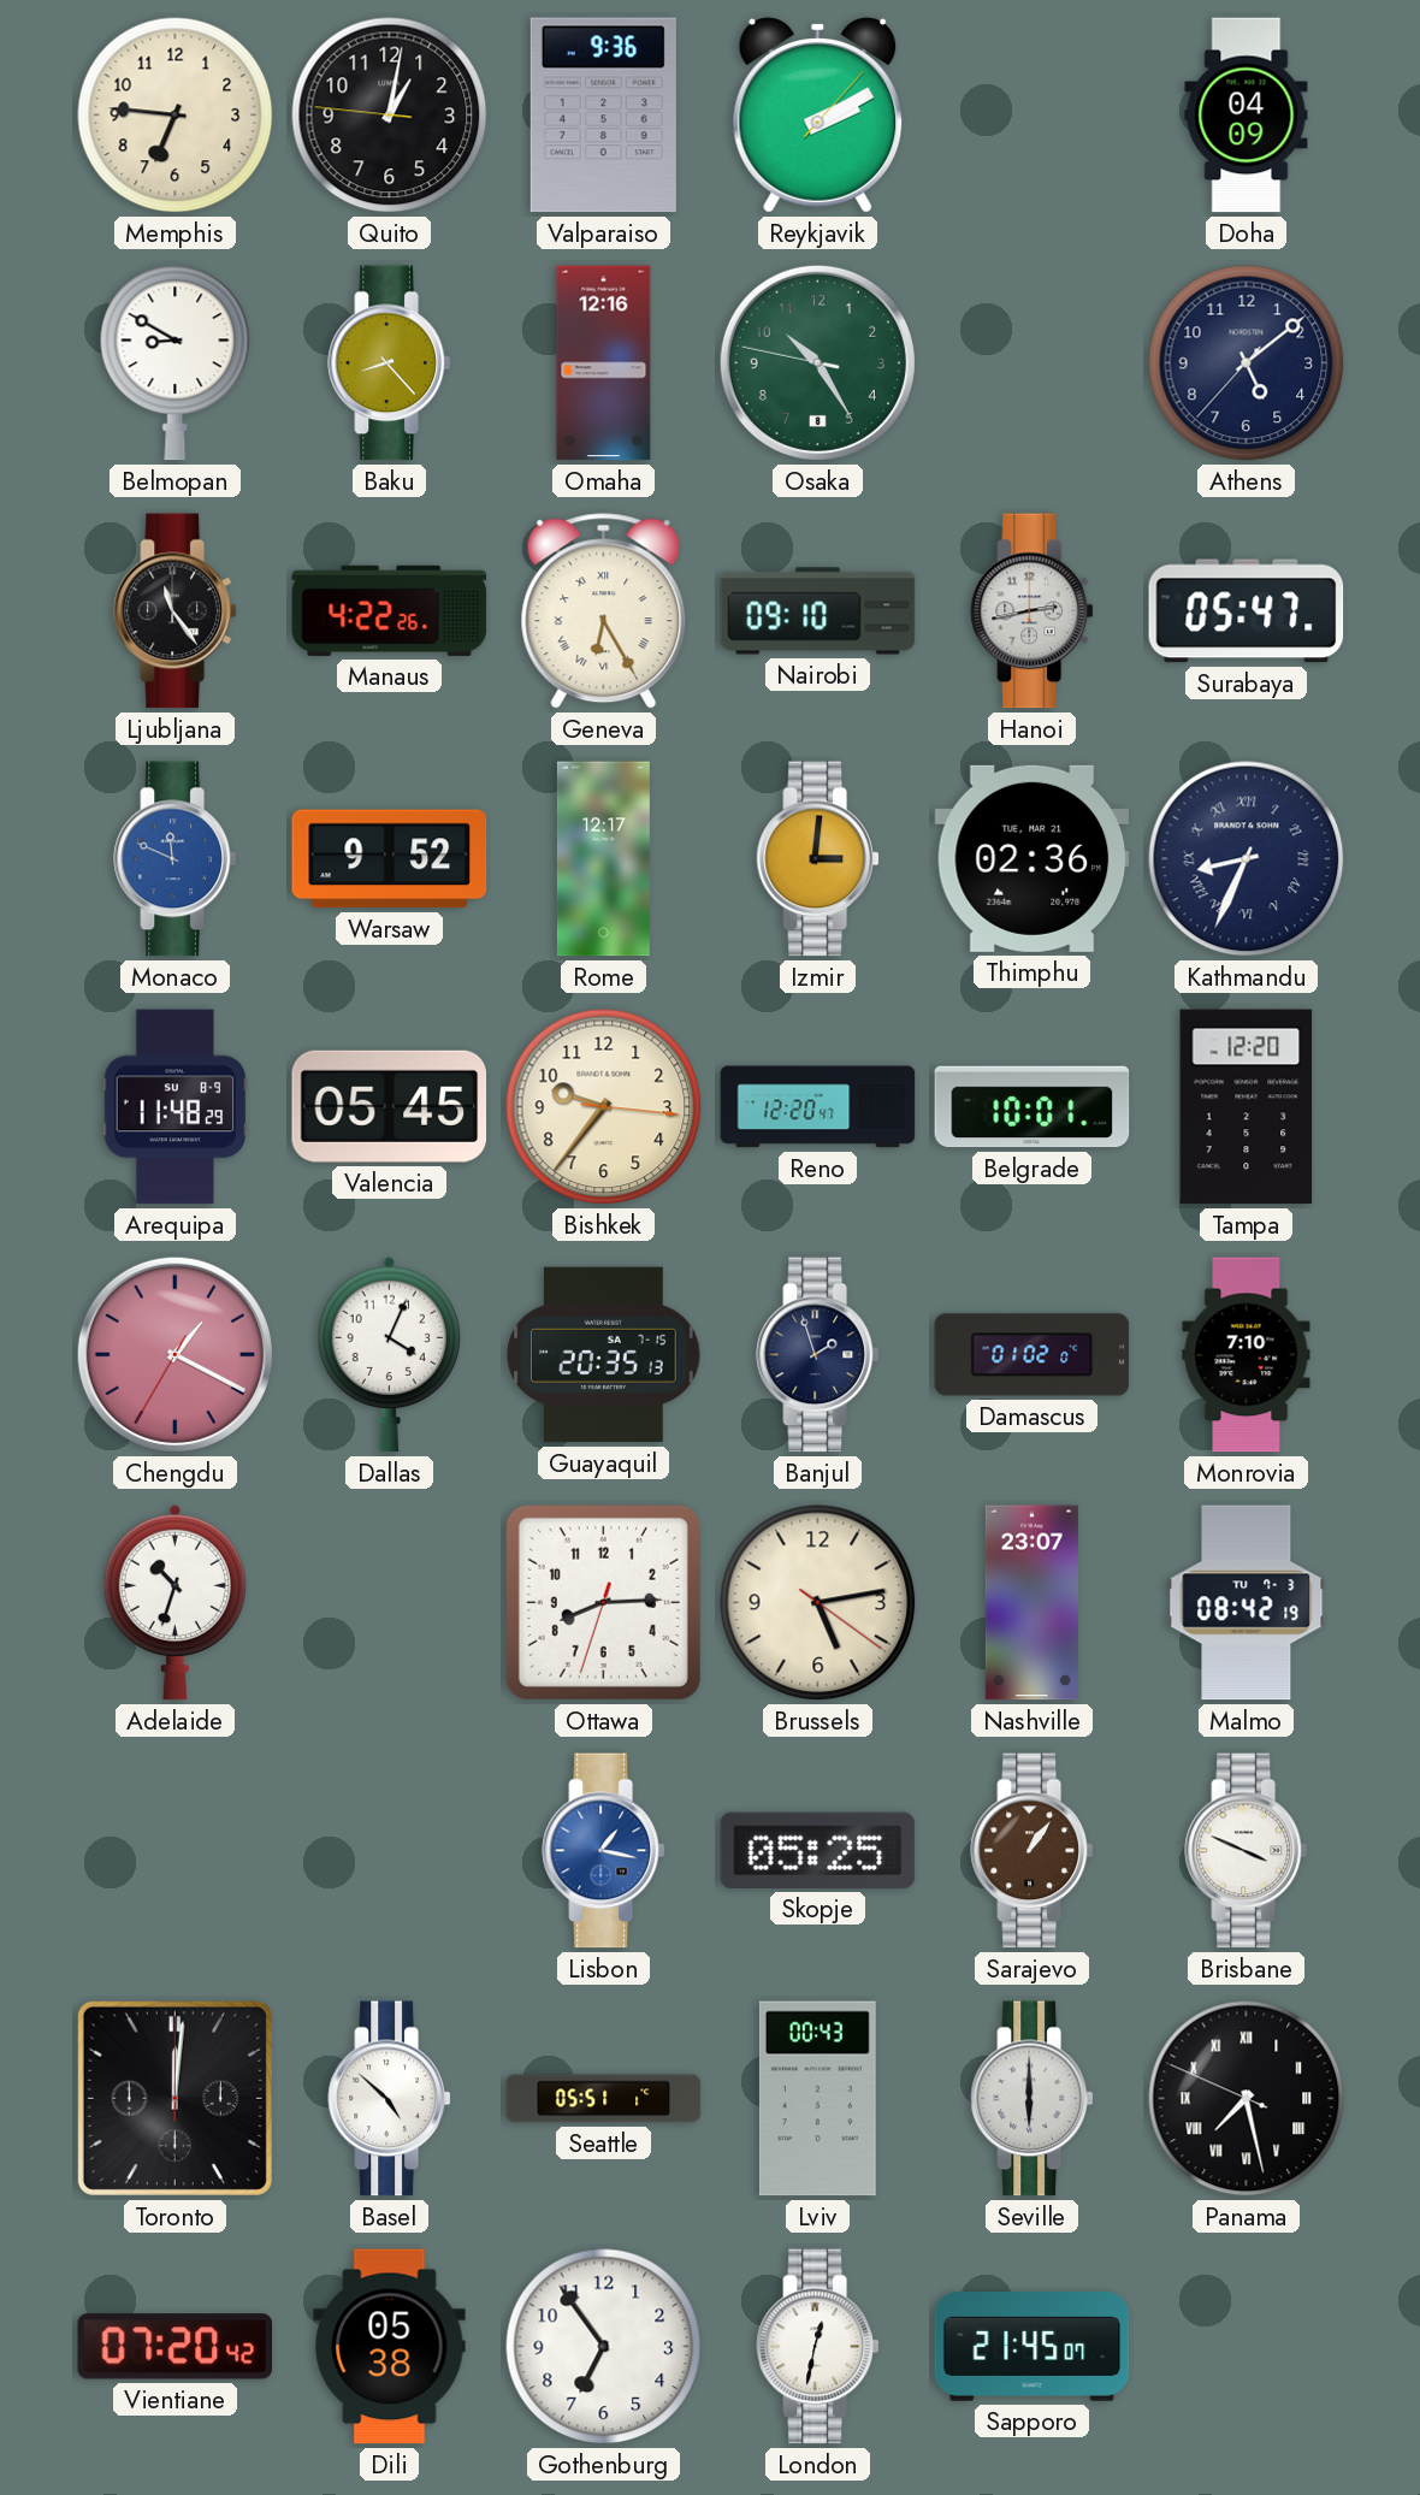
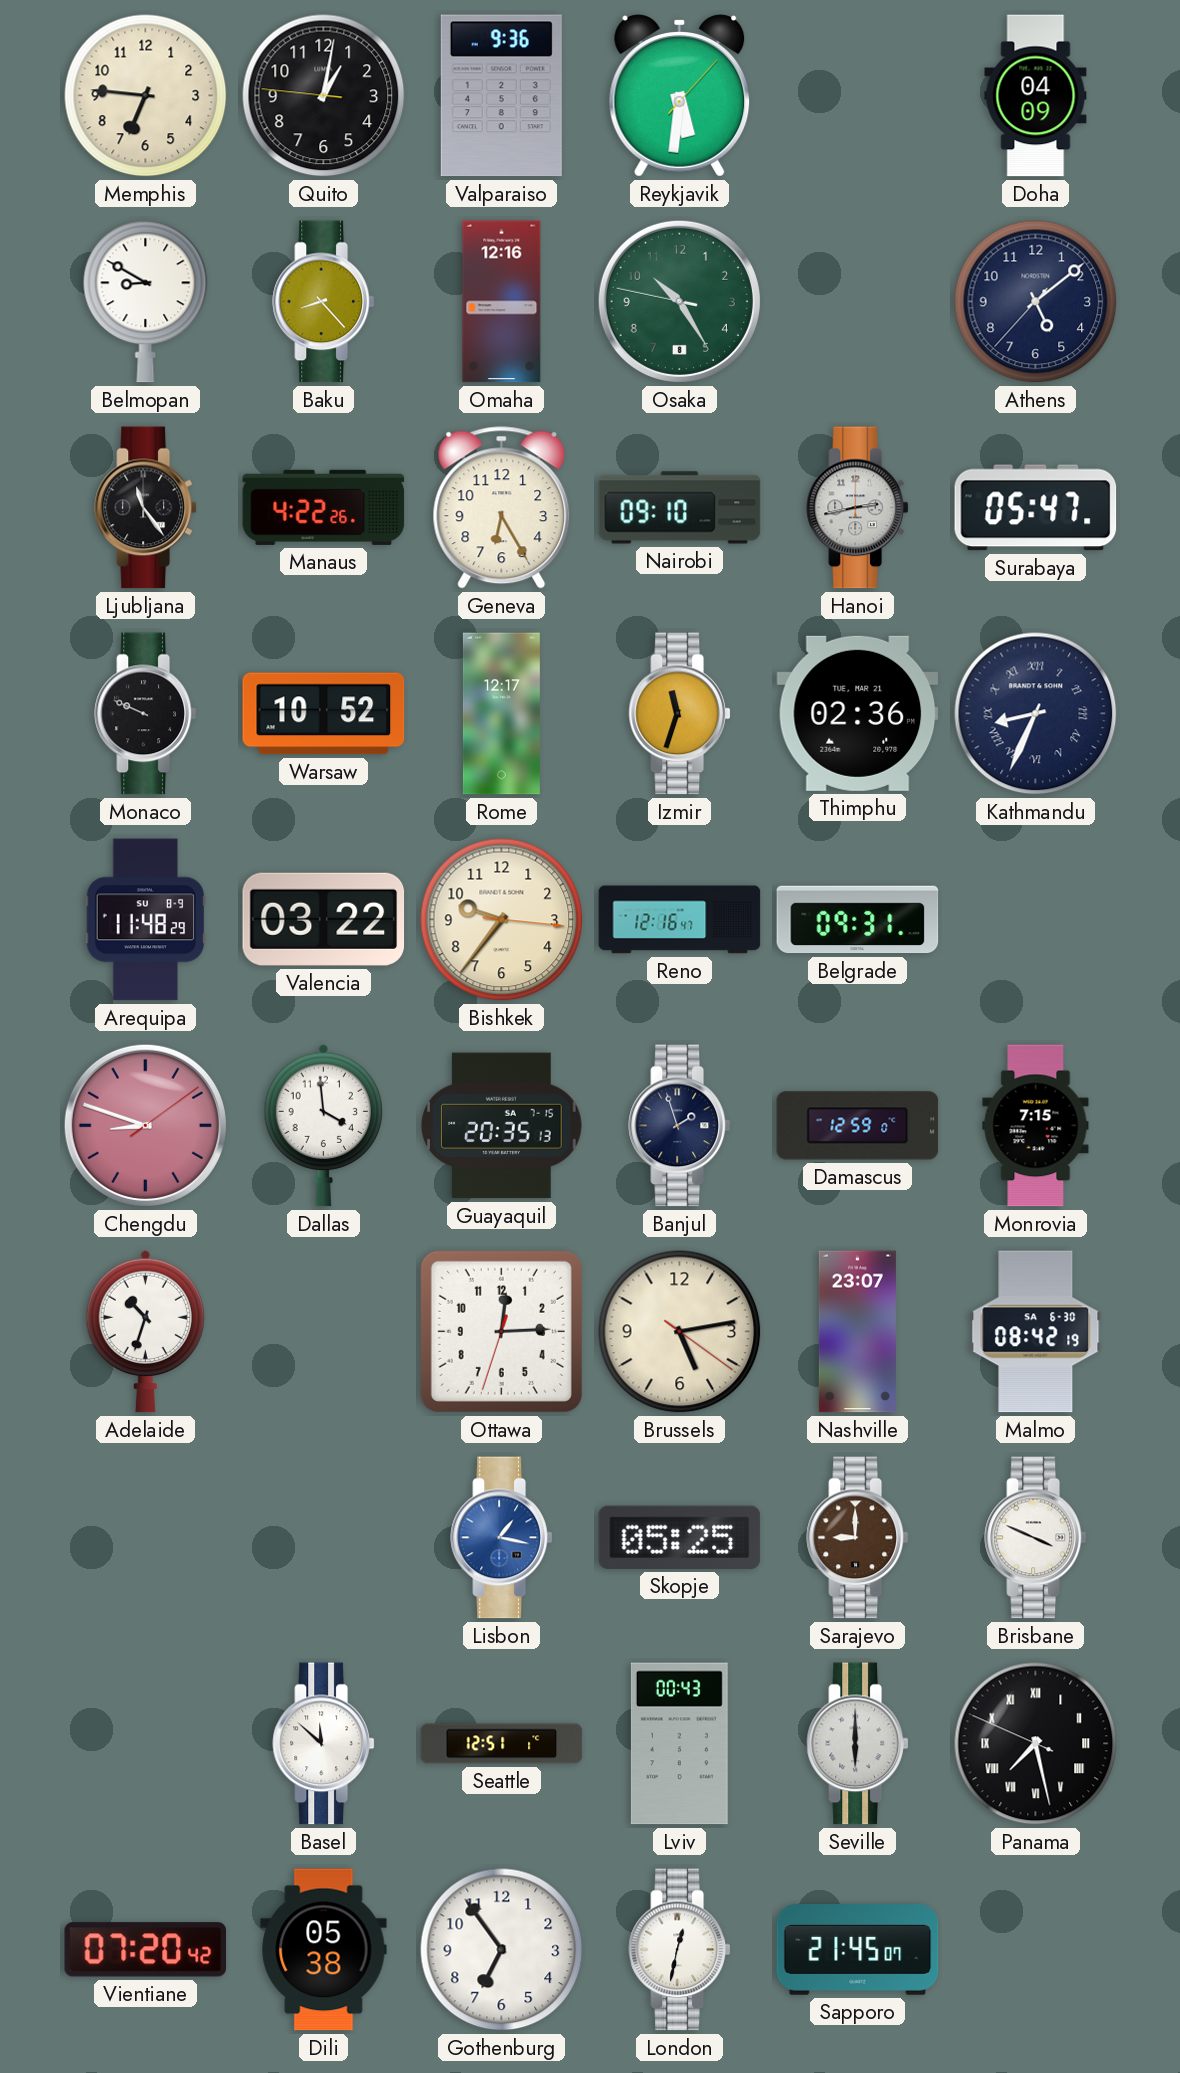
Reykjavik: 2:10 -> 5:31 (680, 96)
Geneva numerals: Roman -> Arabic (502, 508)
Monaco: 11:49 -> 9:49 (146, 714)
Monaco dial: blue -> black (146, 714)
Warsaw: 9:52 -> 10:52 (324, 714)
Izmir: 3:01 -> 11:33 (680, 714)
Valencia: 05:45 -> 03:22 (324, 919)
Reno: 12:20 -> 12:16 (680, 920)
Belgrade: 10:01 -> 09:31 (858, 920)
Tampa: 12:20 -> none (1247, 1107)
Chengdu: 1:19 -> 8:48 (145, 1125)
Dallas: 4:04 -> 3:59 (323, 1125)
Damascus: 01:02 -> 12:59 (858, 1126)
Monrovia: 7:10 -> 7:15 (1036, 1126)
Ottawa: 8:14 -> 12:14 (501, 1331)
Malmo date: TU 7-3 -> SA 6-30 (1036, 1332)
Sarajevo: 1:06 -> 9:00 (858, 1538)
Toronto: 12:01 -> none (174, 2098)
Basel: 4:52 -> 11:52 (324, 1744)
Seattle: 05:51 -> 12:51 (502, 1744)
